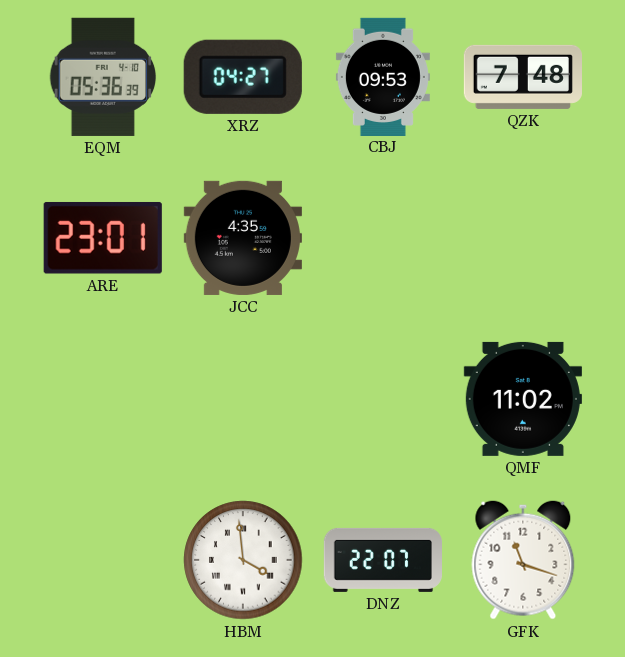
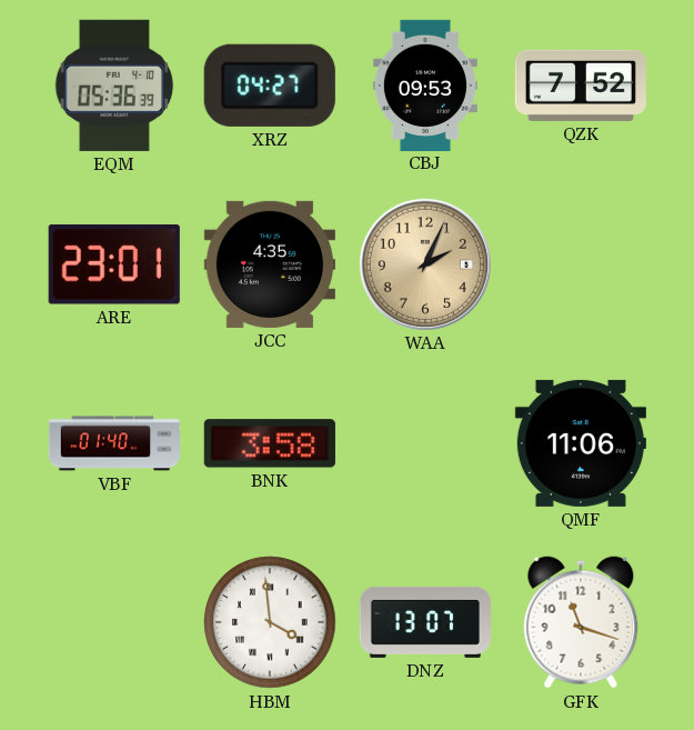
QZK: 7:48 -> 7:52 (580, 86)
WAA: none -> 2:04 (425, 264)
VBF: none -> 01:40 (114, 443)
BNK: none -> 3:58 (270, 443)
QMF: 11:02 -> 11:06 (581, 443)
DNZ: 22:07 -> 13:07 (424, 622)
